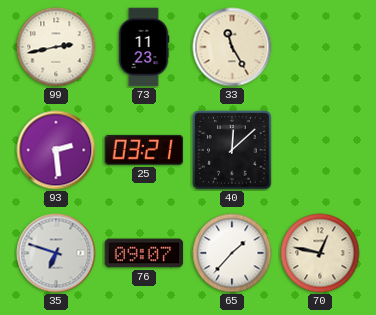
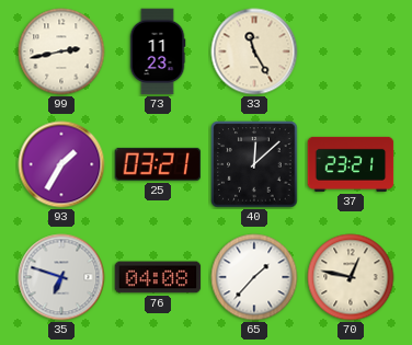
93: 2:29 -> 1:35 (61, 164)
37: none -> 23:21 (351, 164)
76: 09:07 -> 04:08 (158, 277)
